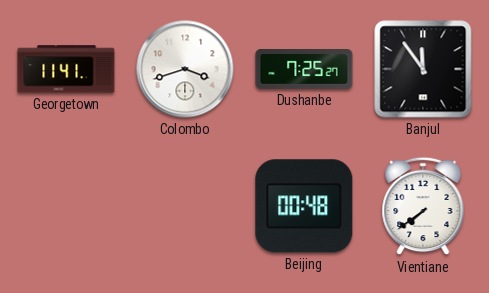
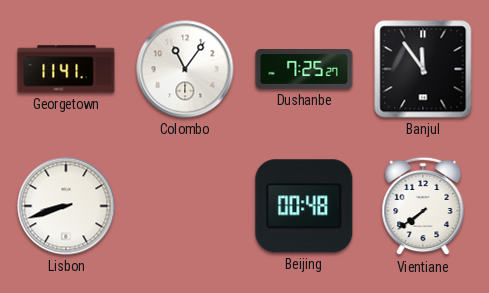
Colombo: 3:42 -> 11:06 (185, 69)
Lisbon: none -> 8:42 (66, 206)
